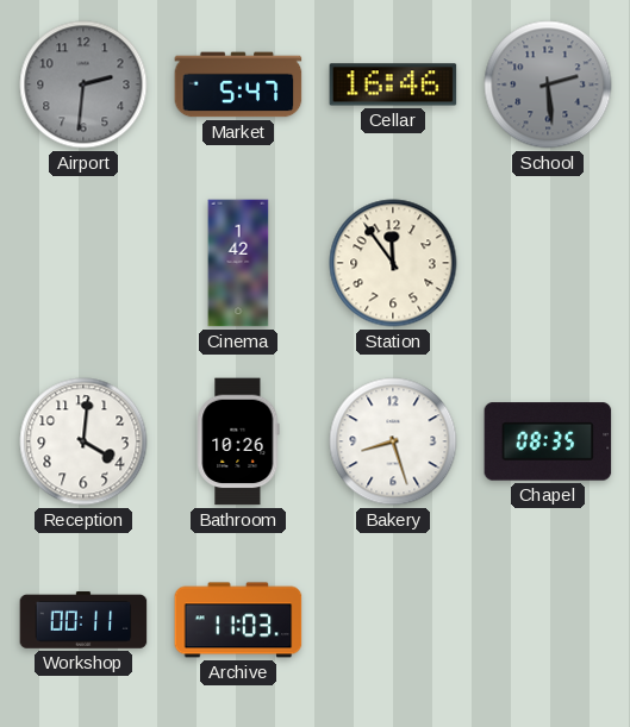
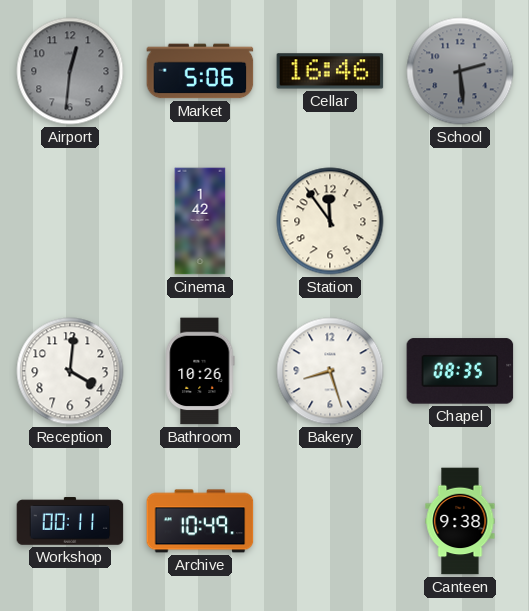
Airport: 2:31 -> 12:31 (70, 71)
Market: 5:47 -> 5:06 (200, 71)
Archive: 11:03 -> 10:49 (200, 521)
Canteen: none -> 9:38 (460, 521)
